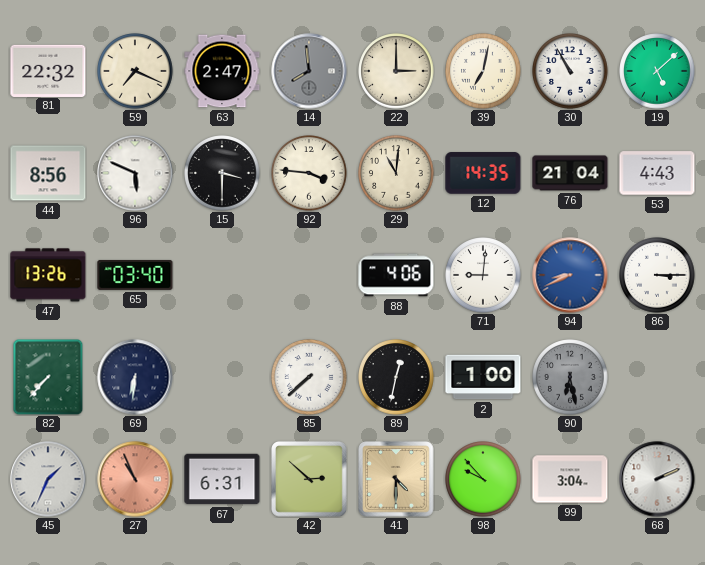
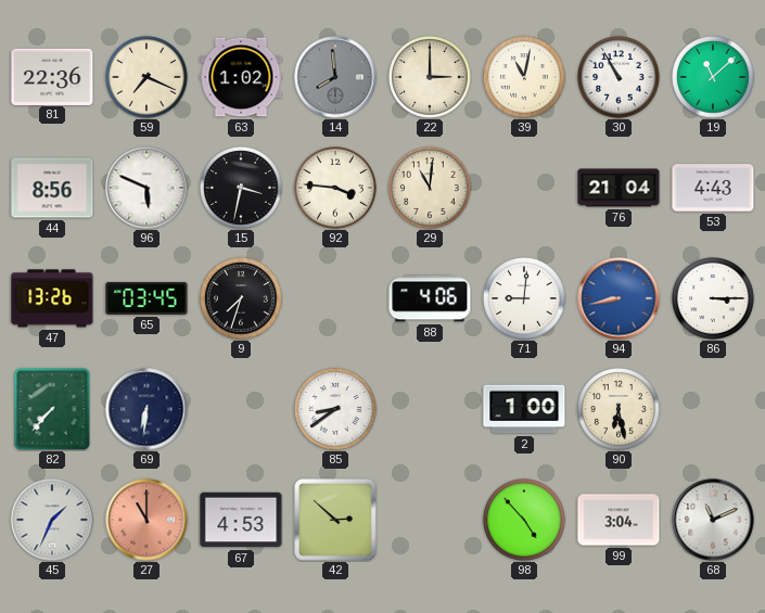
81: 22:32 -> 22:36 (52, 76)
63: 2:47 -> 1:02 (241, 77)
39: 7:02 -> 11:02 (524, 77)
19: 5:08 -> 11:08 (713, 77)
15: 3:30 -> 3:32 (241, 188)
12: 14:35 -> none (483, 173)
65: 03:40 -> 03:45 (146, 298)
9: none -> 7:33 (241, 298)
94: 8:41 -> 8:43 (619, 298)
85: 7:38 -> 8:39 (335, 409)
89: 12:32 -> none (396, 377)
90 dial: grey -> cream (619, 409)
27: 10:56 -> 11:00 (146, 520)
67: 6:31 -> 4:53 (241, 520)
41: 4:30 -> none (397, 480)
98: 9:53 -> 4:53 (524, 520)
68: 2:11 -> 11:11 (713, 520)
